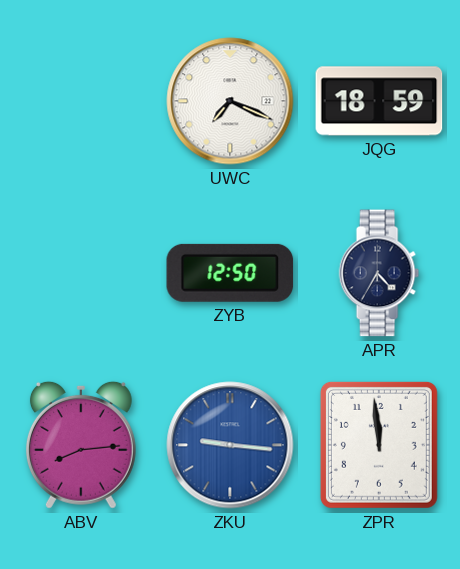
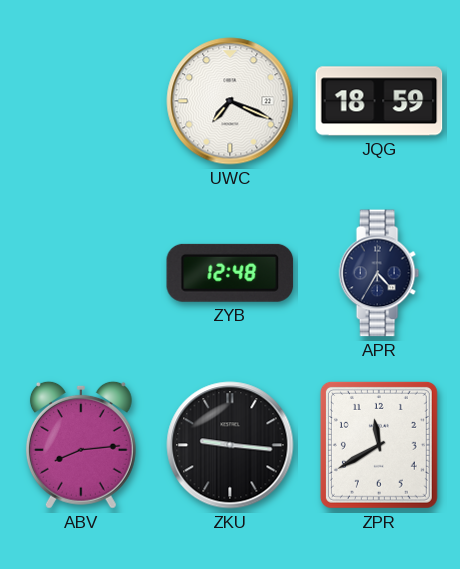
ZYB: 12:50 -> 12:48 (230, 273)
ZKU dial: blue -> black (230, 445)
ZPR: 11:59 -> 11:40 (379, 445)
